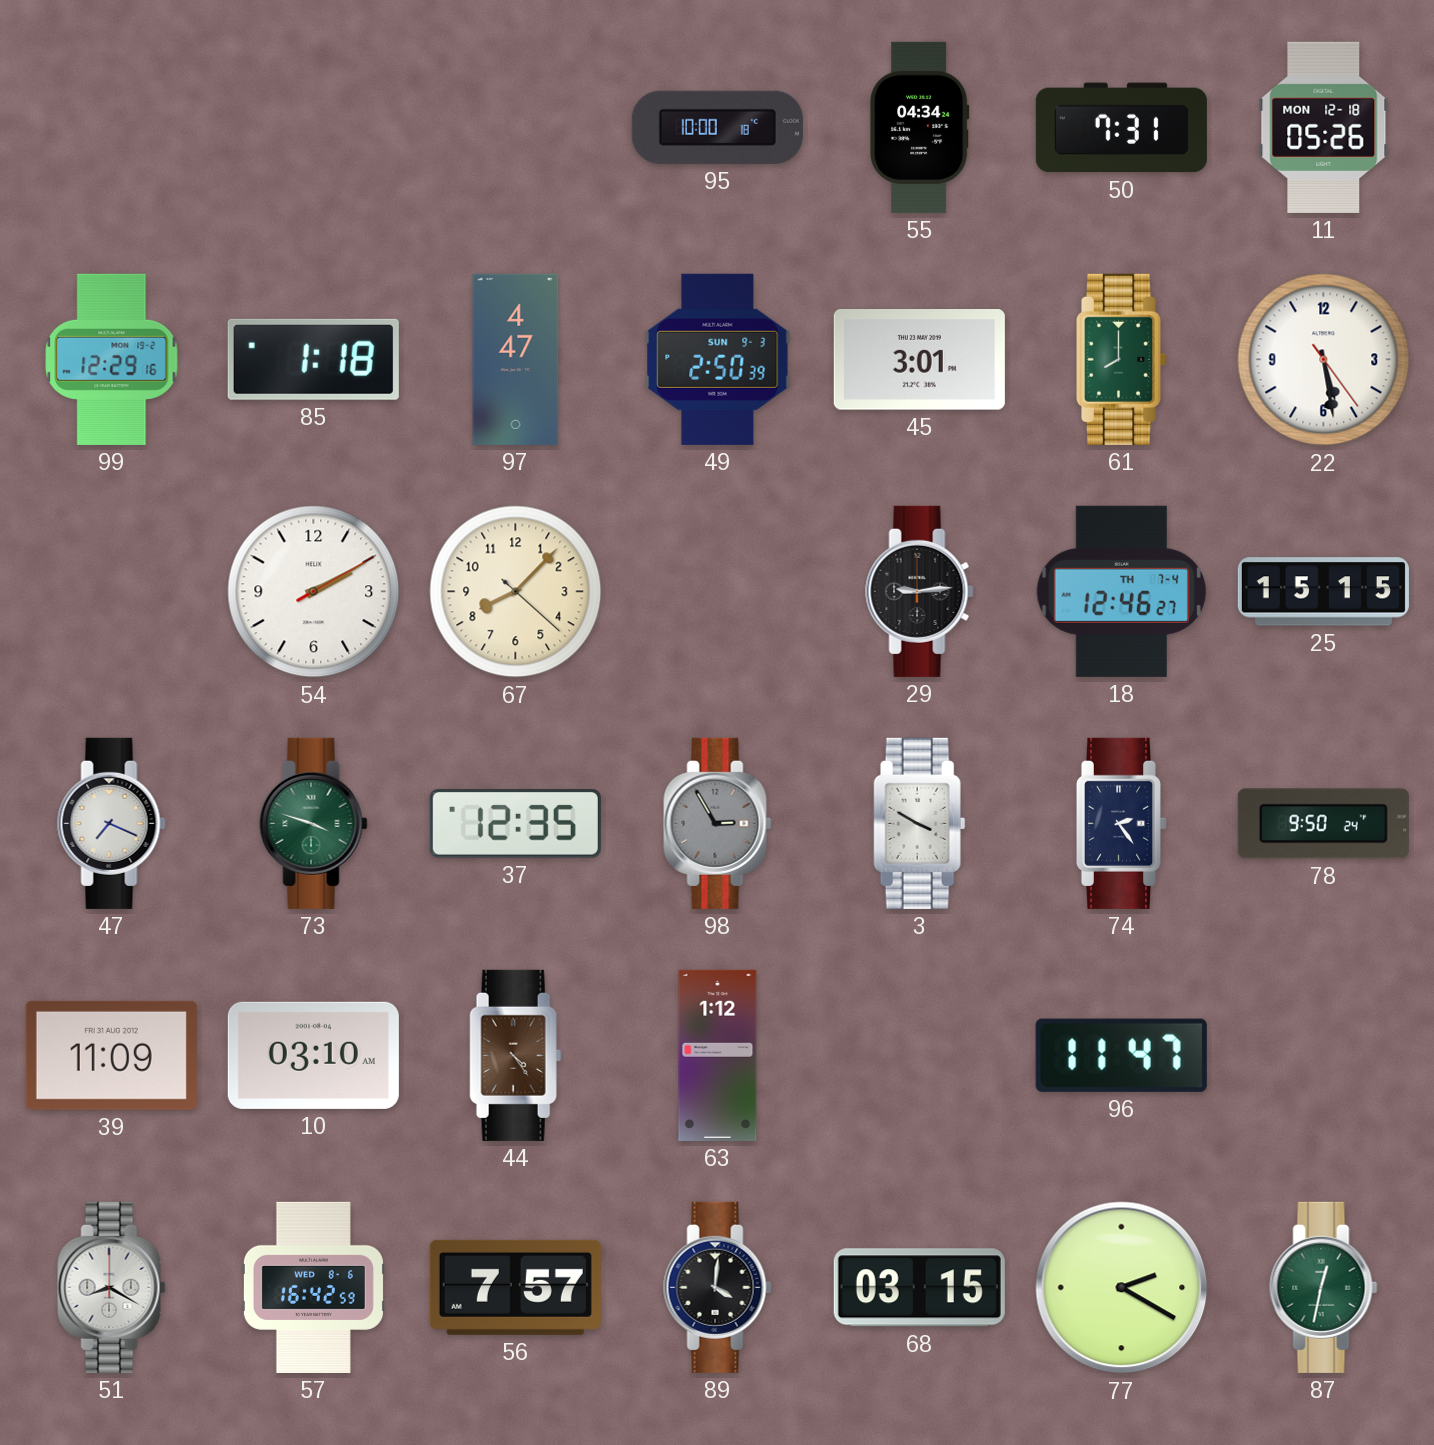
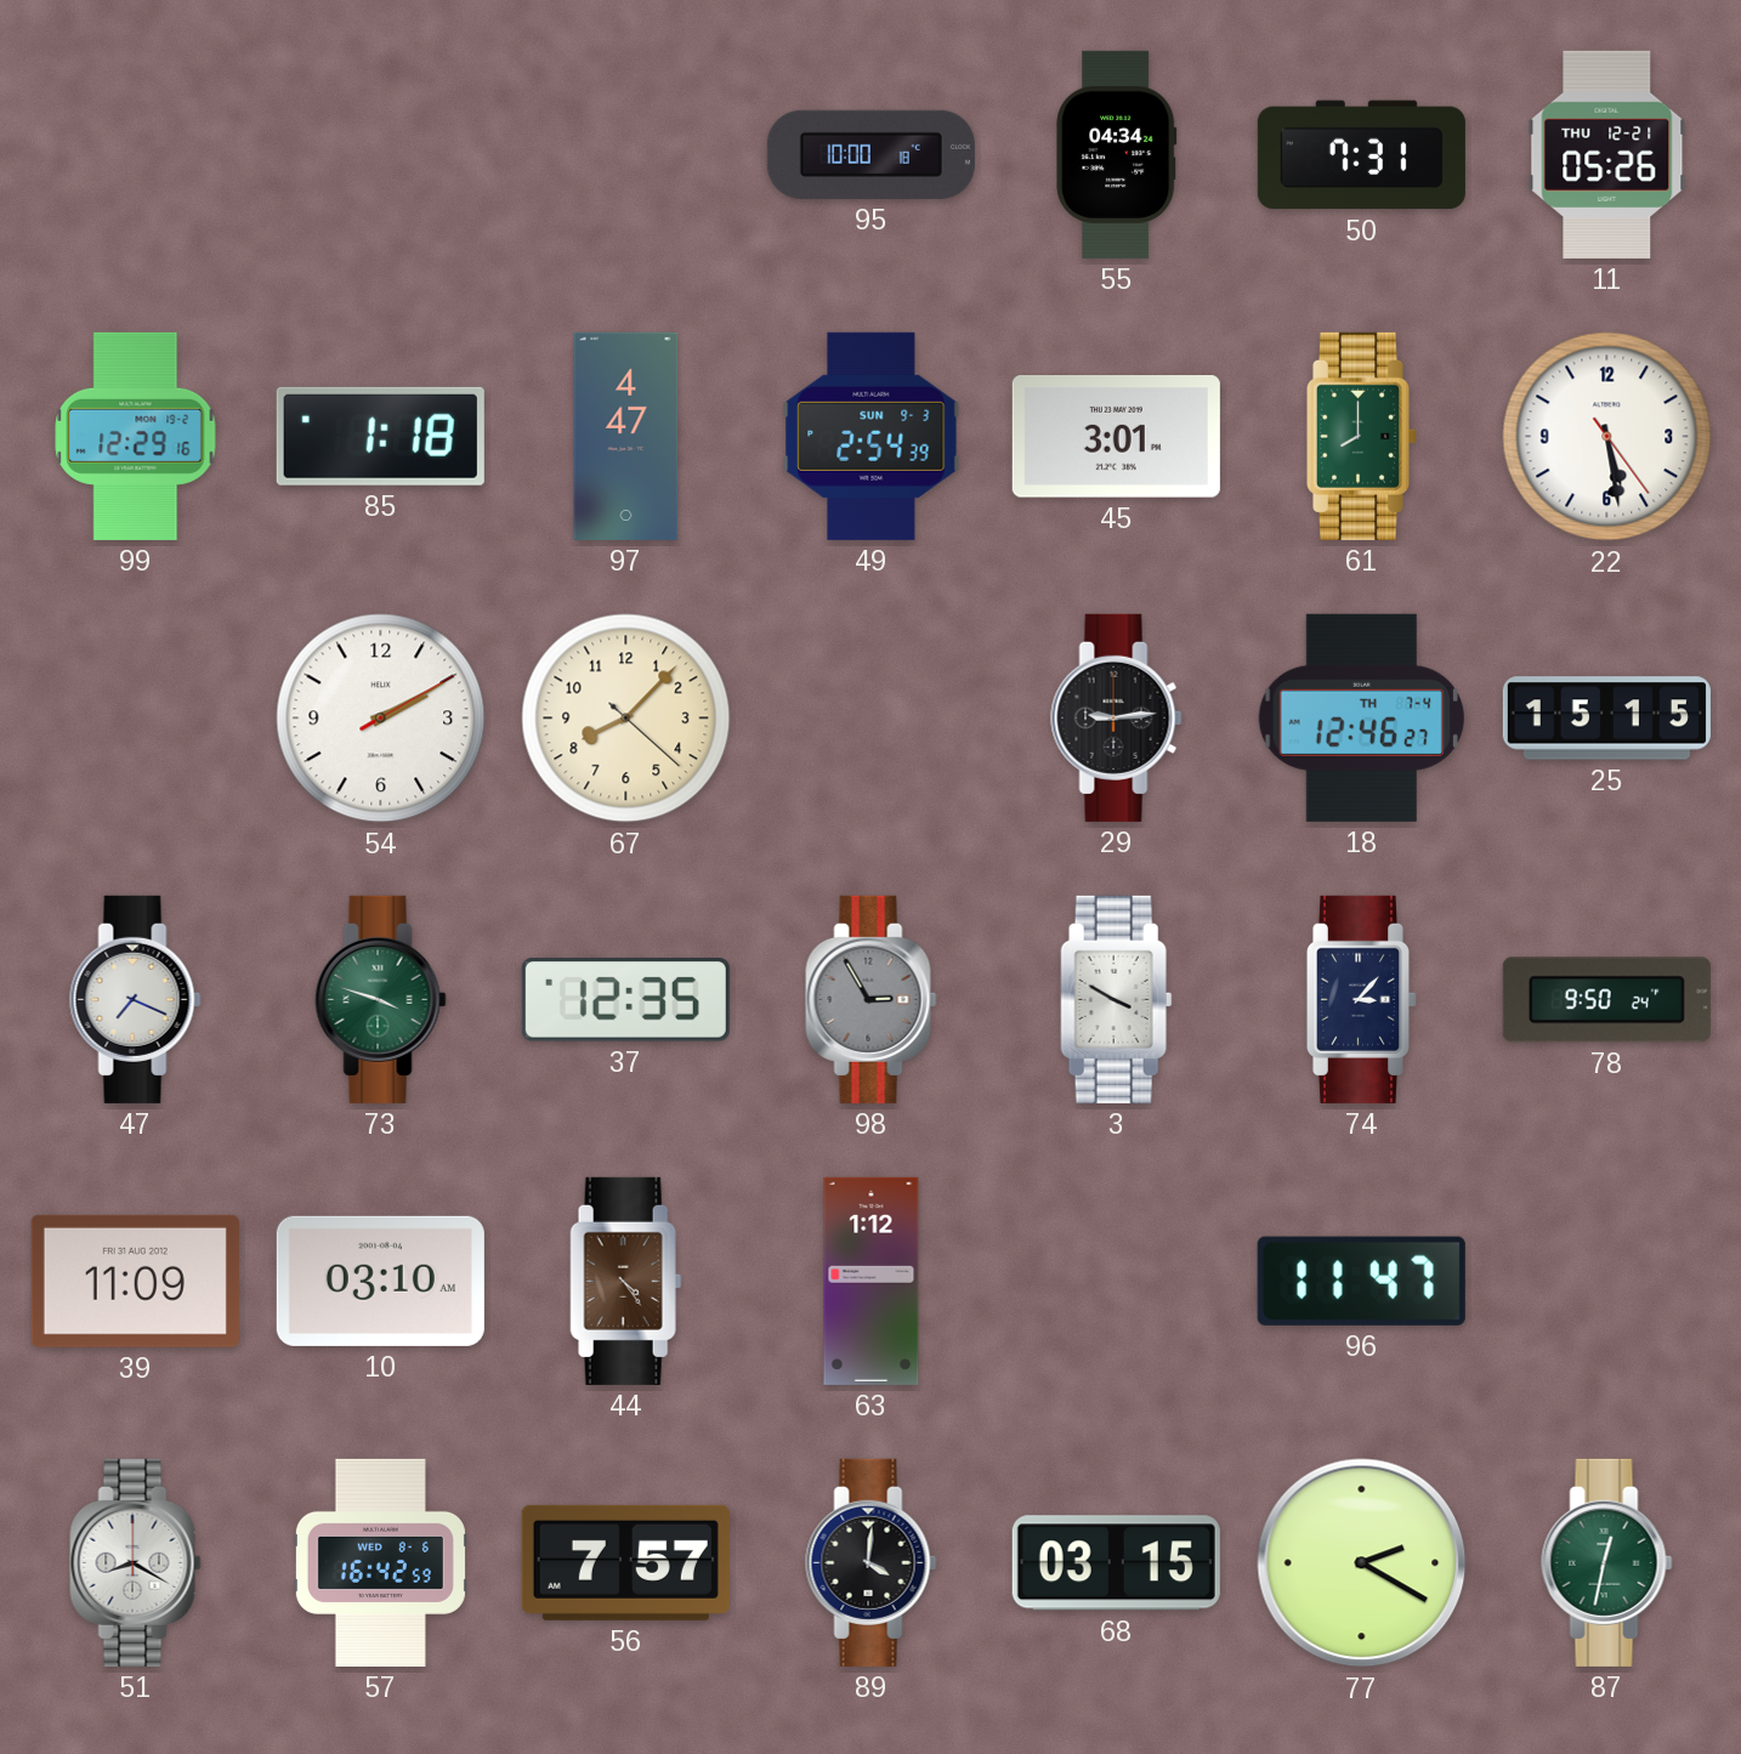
11 date: MON 12-18 -> THU 12-21 (1607, 154)
49: 2:50 -> 2:54 (872, 436)
74: 2:24 -> 3:07 (1362, 999)
